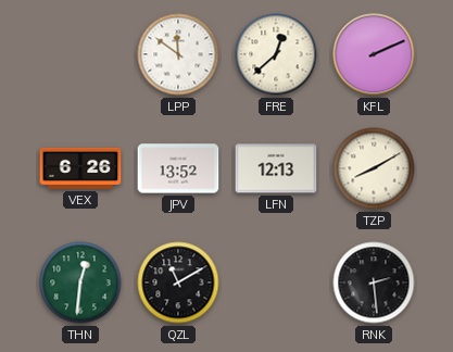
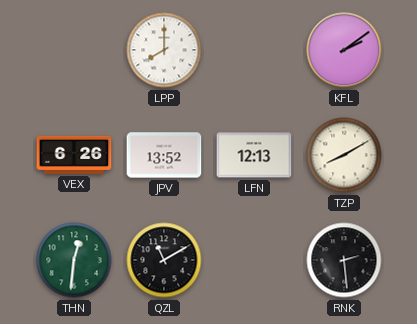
LPP: 11:51 -> 8:00 (164, 50)
FRE: 12:38 -> none (276, 54)
KFL: 2:11 -> 2:09 (344, 50)
